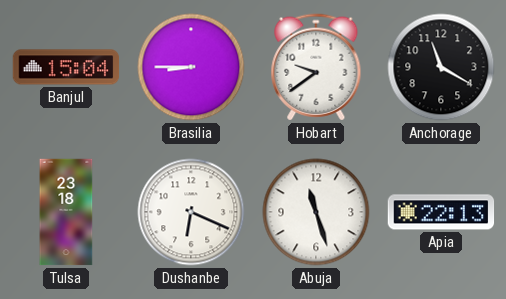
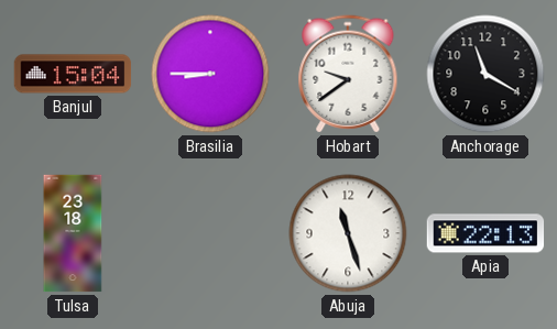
Dushanbe: 6:19 -> none (191, 212)
